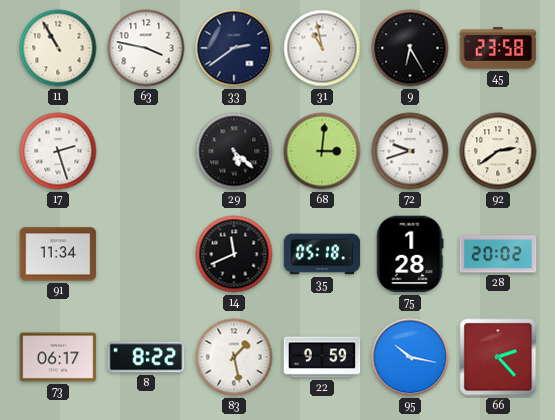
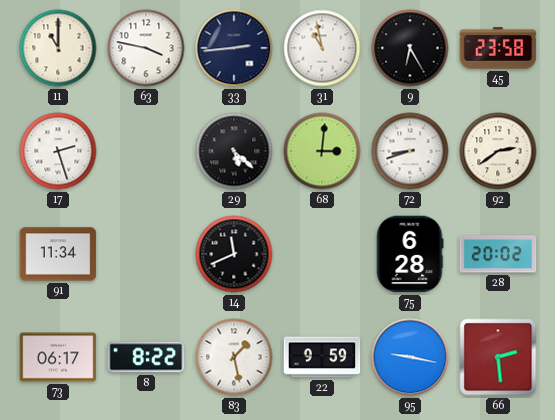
11: 10:55 -> 11:00 (58, 48)
33: 2:39 -> 2:44 (234, 48)
72: 9:42 -> 8:42 (410, 151)
35: 05:18 -> none (322, 254)
75: 1:28 -> 6:28 (410, 254)
95: 10:17 -> 9:17 (410, 357)
66: 2:23 -> 2:29 (498, 357)
